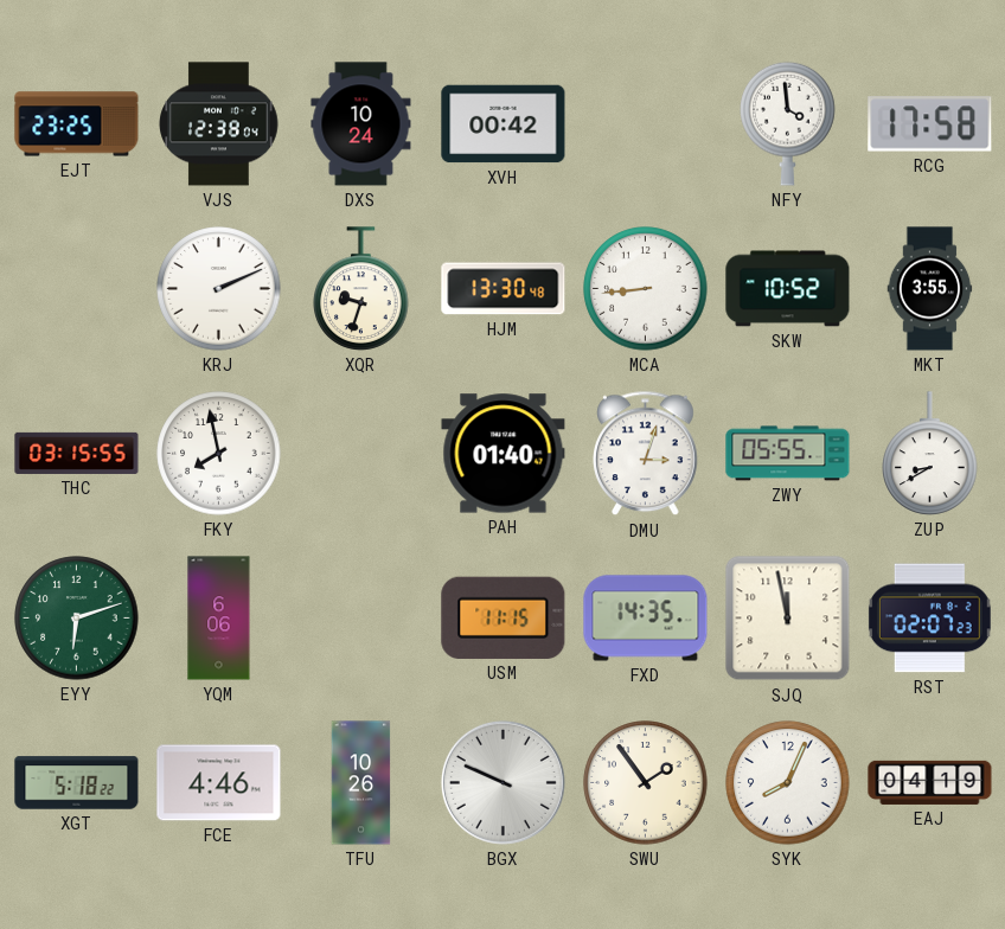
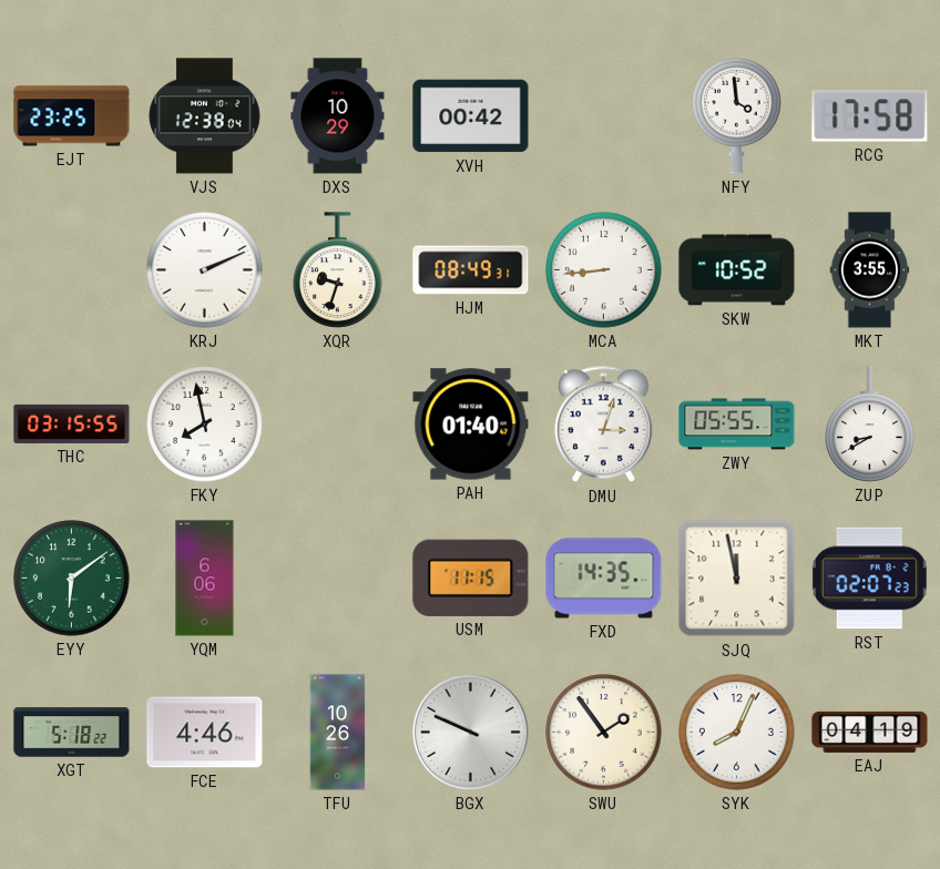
DXS: 10:24 -> 10:29 (338, 116)
HJM: 13:30 -> 08:49 (471, 270)
EYY: 6:12 -> 6:09 (72, 579)
